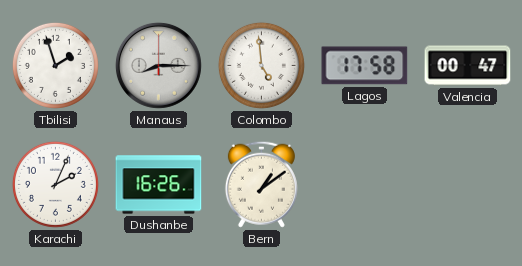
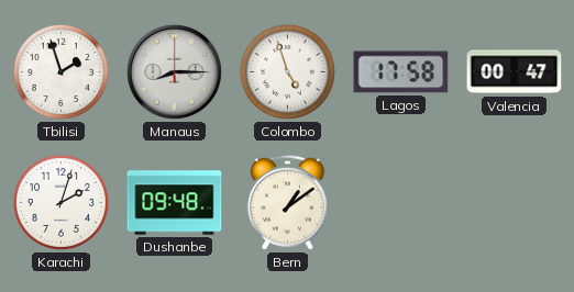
Colombo: 4:59 -> 4:57 (287, 71)
Karachi: 2:04 -> 2:03 (60, 202)
Dushanbe: 16:26 -> 09:48 (175, 203)
